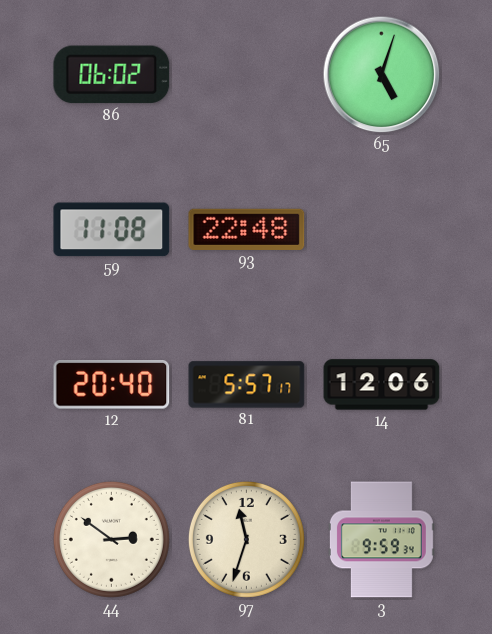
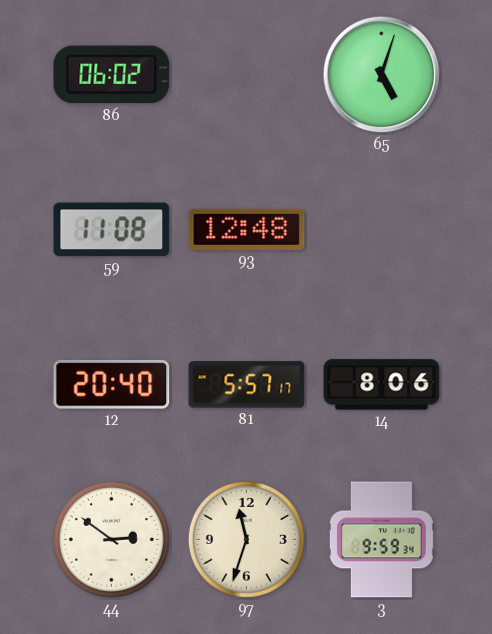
93: 22:48 -> 12:48 (247, 229)
14: 12:06 -> 8:06 (382, 385)
